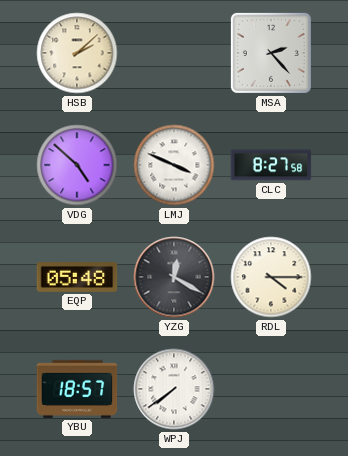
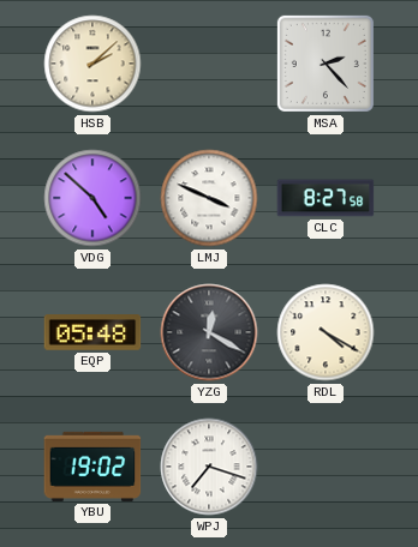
RDL: 4:15 -> 4:20 (326, 332)
YBU: 18:57 -> 19:02 (92, 467)
WPJ: 7:39 -> 7:18 (209, 467)
